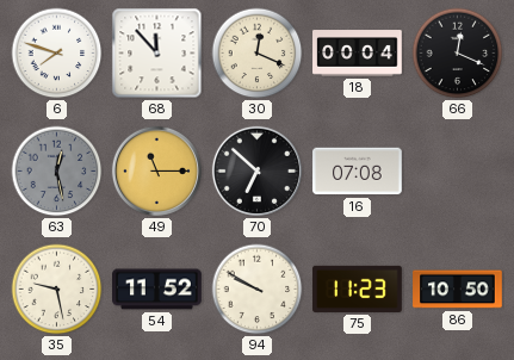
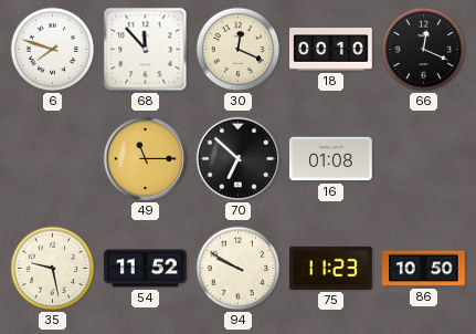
18: 00:04 -> 00:10 (331, 50)
63: 12:28 -> none (57, 172)
16: 07:08 -> 01:08 (331, 159)
